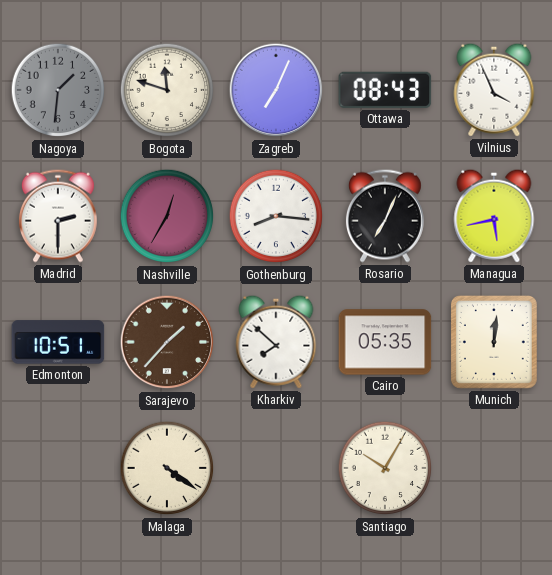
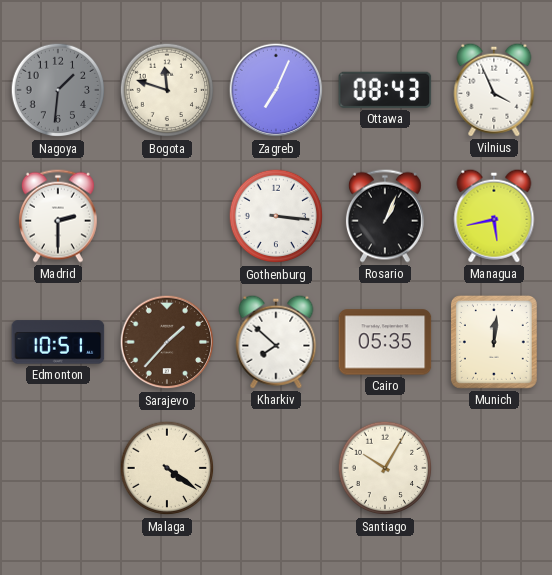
Nashville: 12:35 -> none (167, 216)
Gothenburg: 8:16 -> 3:16 (276, 216)
Rosario: 7:04 -> 1:04 (385, 216)
